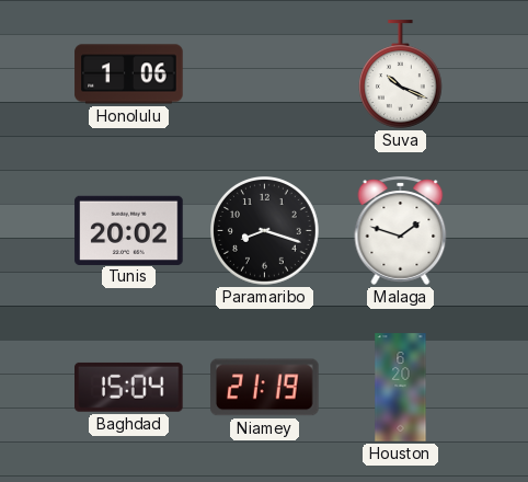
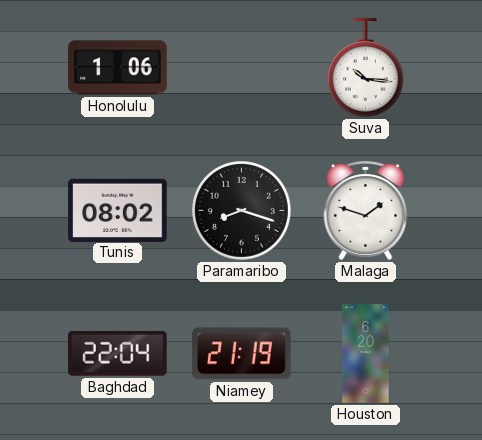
Suva: 10:19 -> 10:16 (365, 68)
Tunis: 20:02 -> 08:02 (118, 210)
Baghdad: 15:04 -> 22:04 (118, 353)
